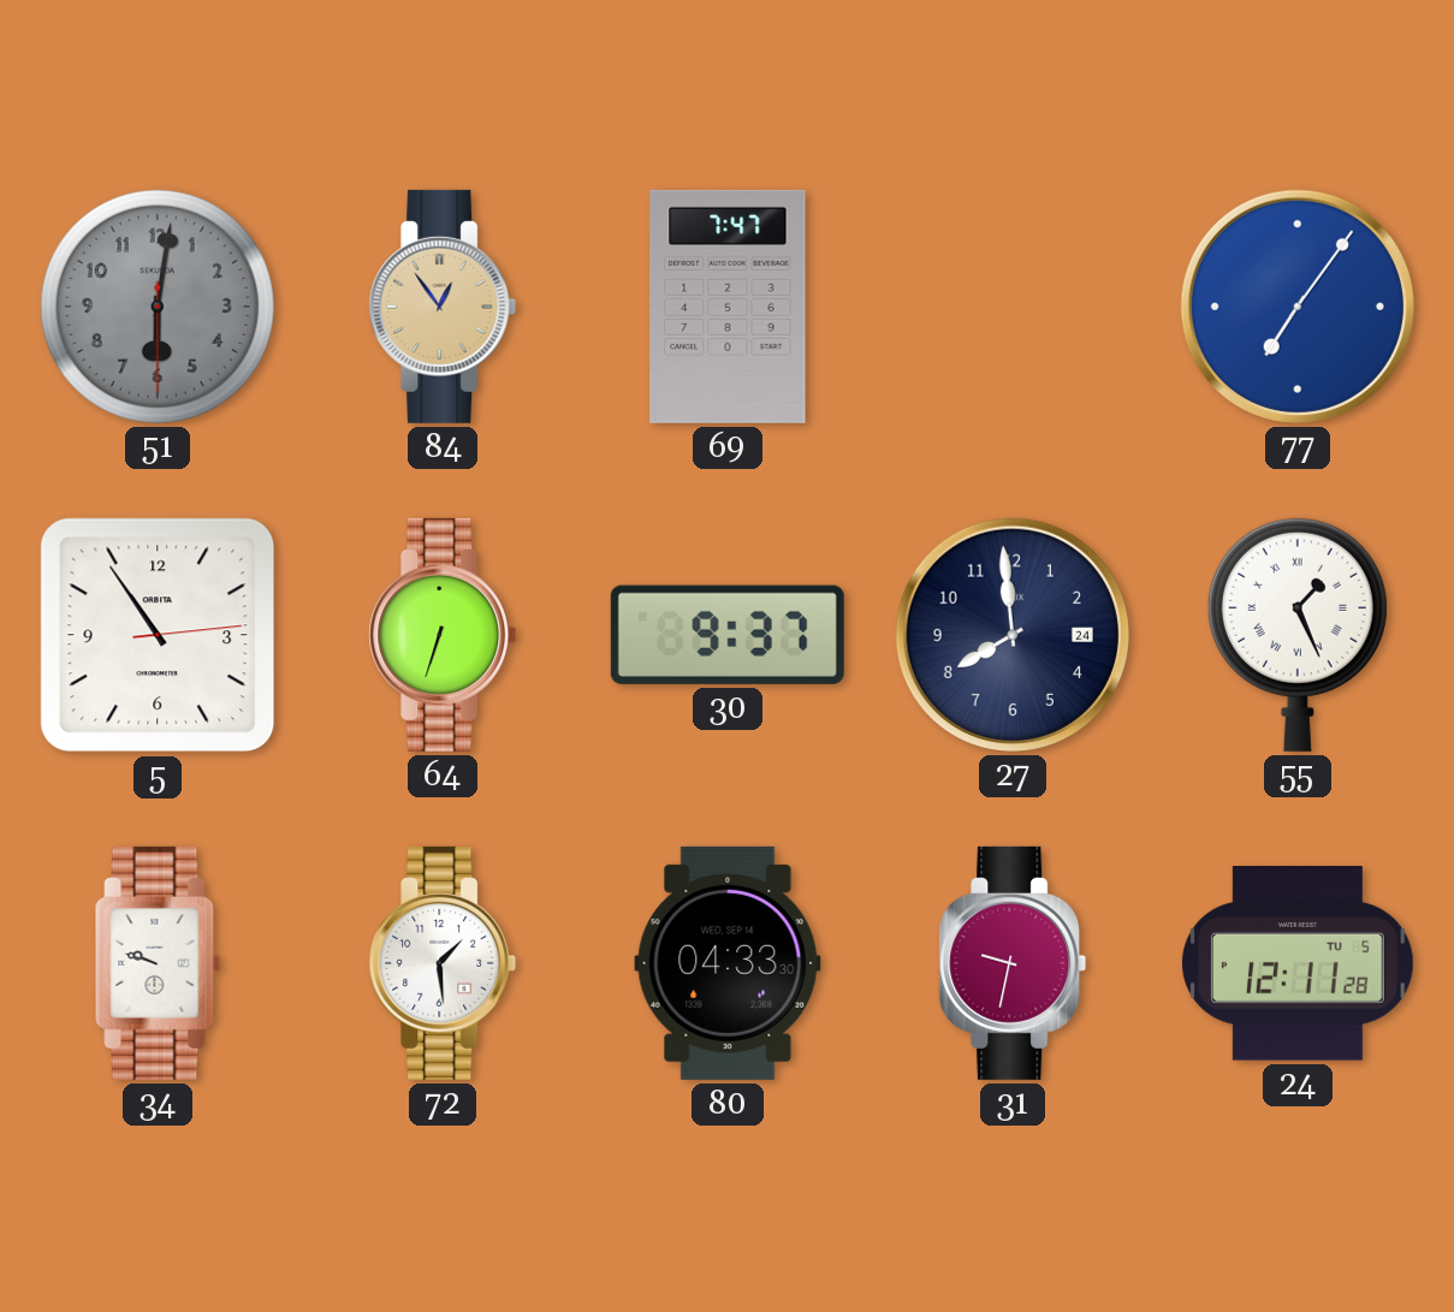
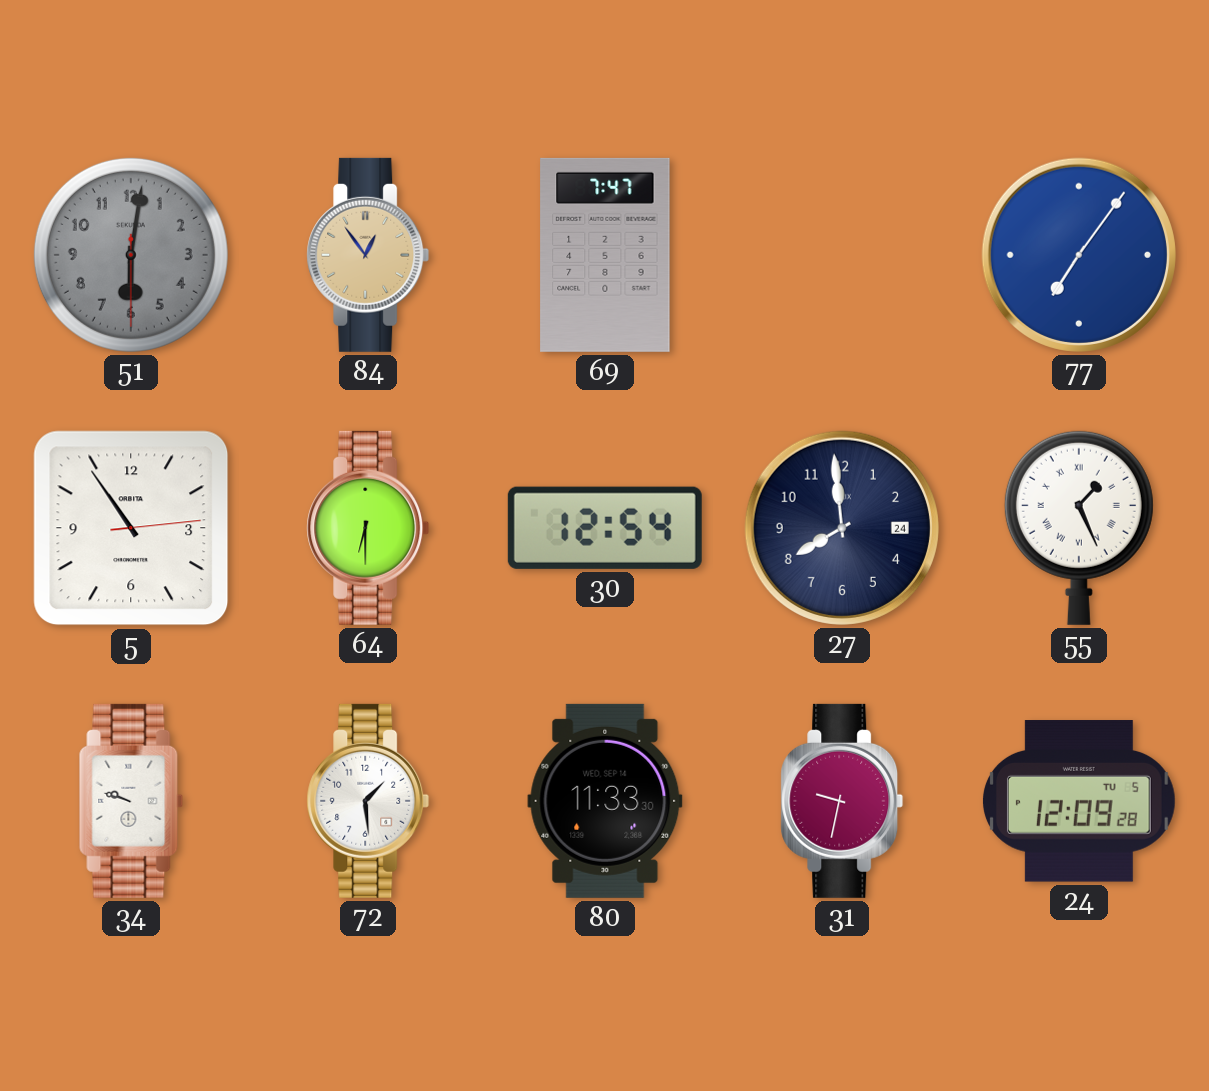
64: 6:33 -> 6:30 (368, 528)
30: 9:37 -> 12:54 (605, 528)
80: 04:33 -> 11:33 (605, 801)
24: 12:11 -> 12:09 (1079, 801)
